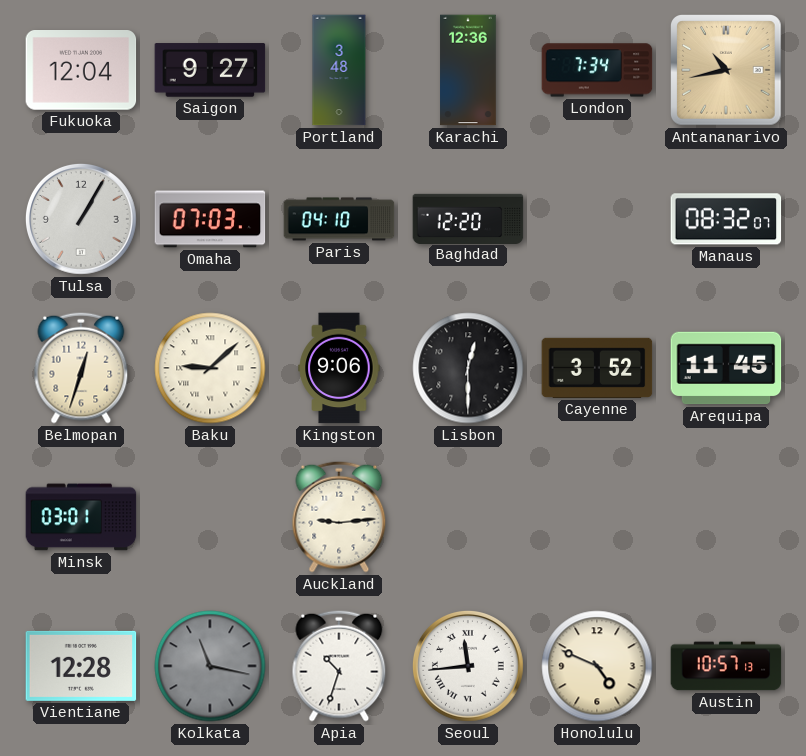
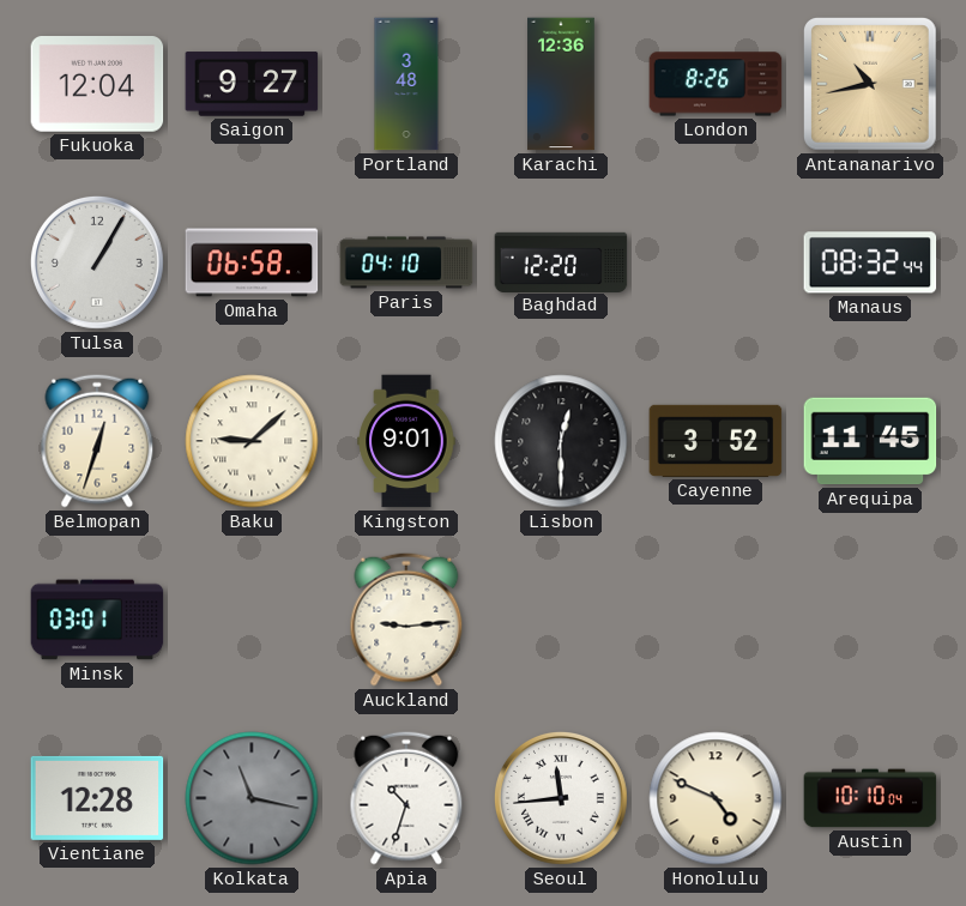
London: 7:34 -> 8:26 (716, 84)
Omaha: 07:03 -> 06:58 (252, 262)
Manaus: 08:32:07 -> 08:32:44 (870, 262)
Kingston: 9:06 -> 9:01 (406, 441)
Austin: 10:57 -> 10:10 (870, 798)
